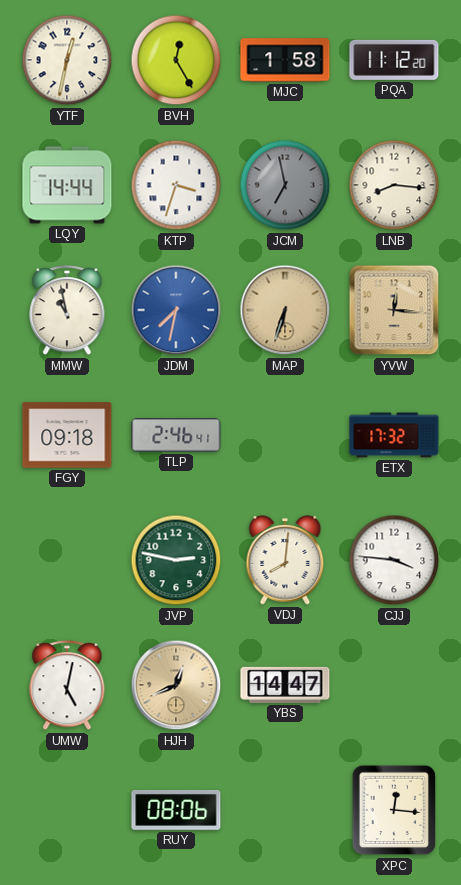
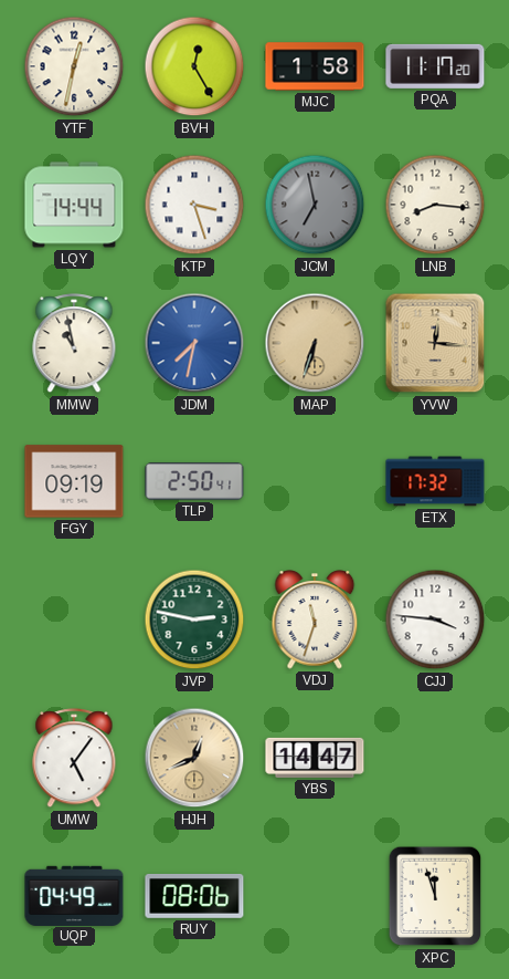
PQA: 11:12 -> 11:17 (435, 66)
KTP: 3:33 -> 3:27 (194, 205)
FGY: 09:18 -> 09:19 (74, 481)
TLP: 2:46 -> 2:50 (194, 481)
VDJ: 8:01 -> 11:33 (315, 619)
UMW: 5:02 -> 5:06 (74, 759)
UQP: none -> 04:49 (74, 895)
XPC: 12:16 -> 11:57 (435, 896)
